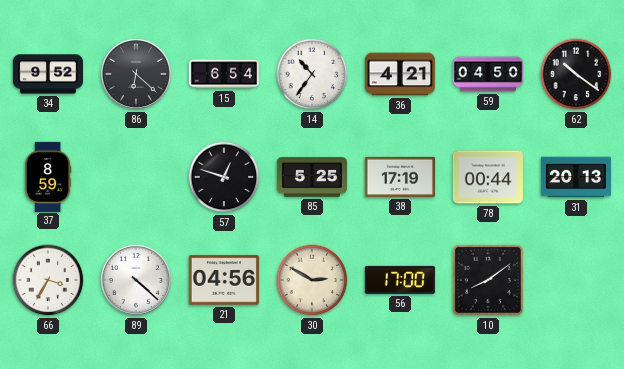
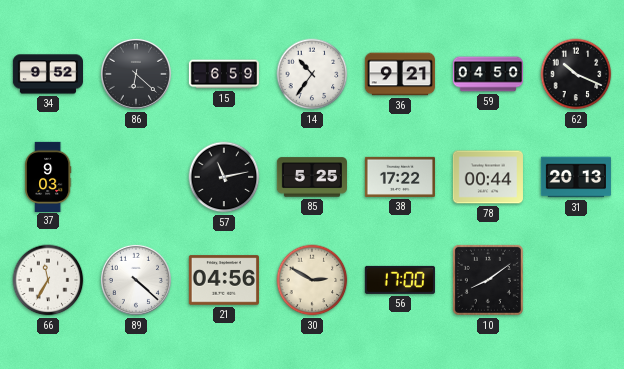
15: 6:54 -> 6:59 (224, 74)
36: 4:21 -> 9:21 (400, 74)
62: 10:21 -> 10:19 (576, 74)
37: 8:59 -> 9:03 (48, 176)
57: 12:48 -> 11:13 (224, 177)
38: 17:19 -> 17:22 (400, 177)
66: 3:35 -> 11:35 (48, 280)
